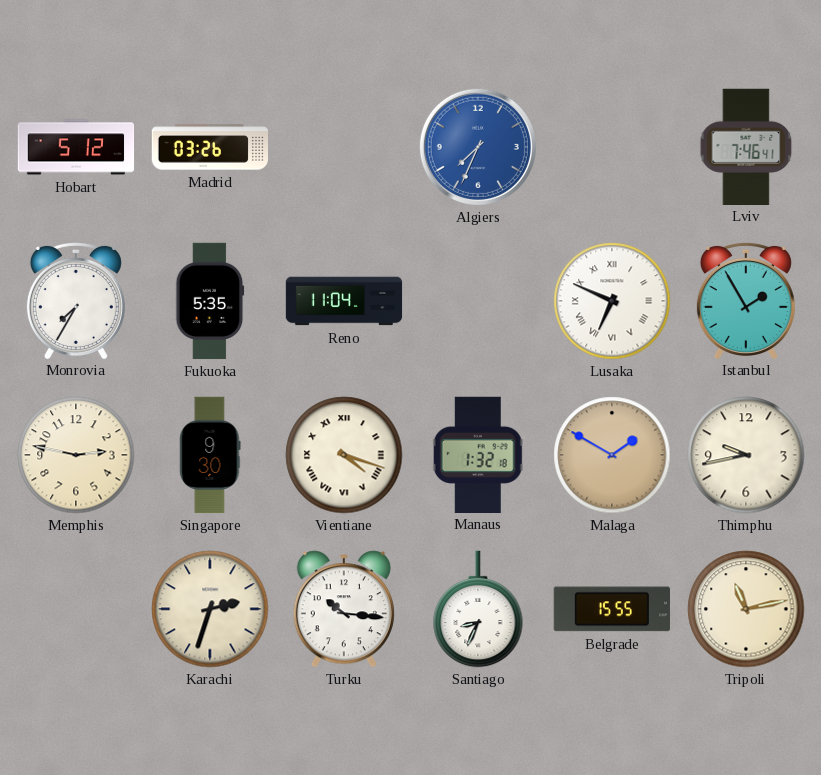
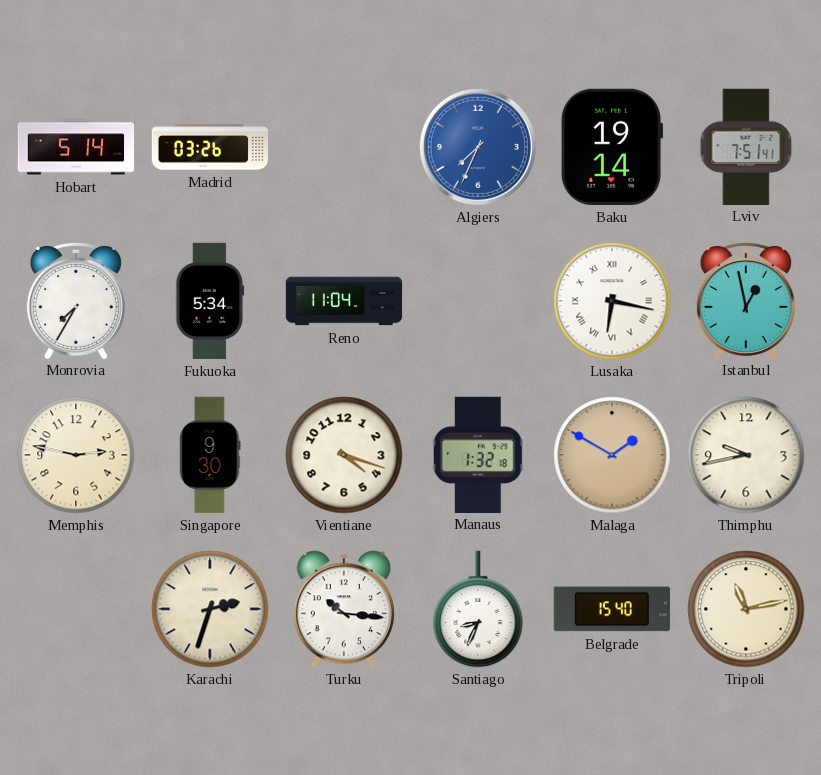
Hobart: 5:12 -> 5:14 (76, 147)
Baku: none -> 19:14 (613, 147)
Lviv: 7:46 -> 7:51 (746, 146)
Fukuoka: 5:35 -> 5:34 (210, 301)
Lusaka: 6:49 -> 6:17 (612, 301)
Istanbul: 1:55 -> 12:58 (746, 300)
Vientiane numerals: Roman -> Arabic (344, 455)
Belgrade: 15:55 -> 15:40 (612, 609)
